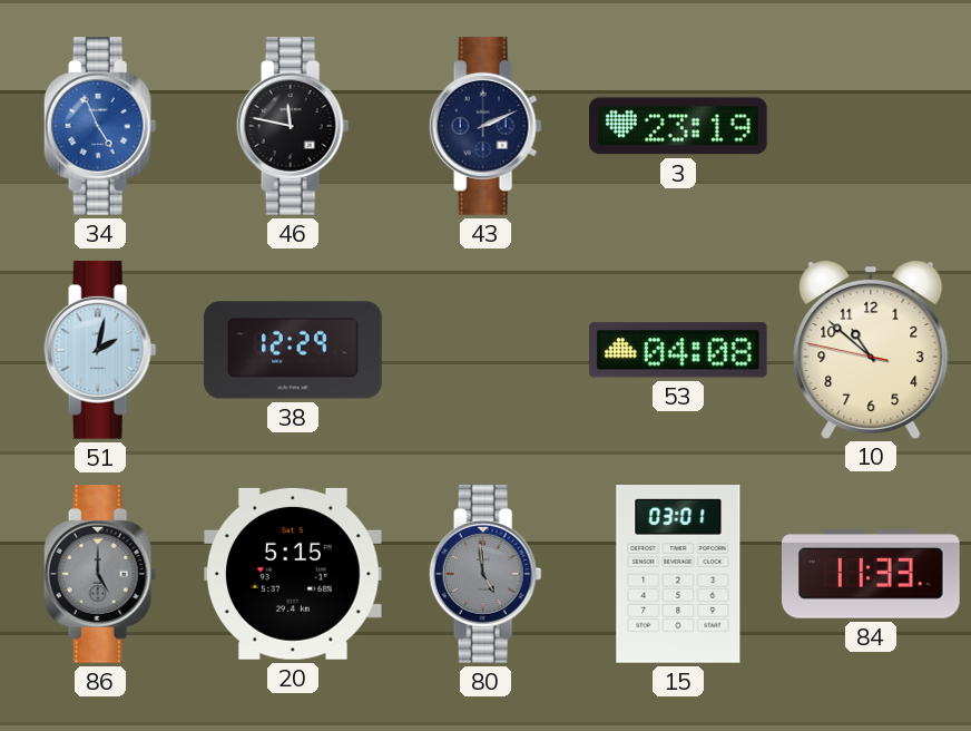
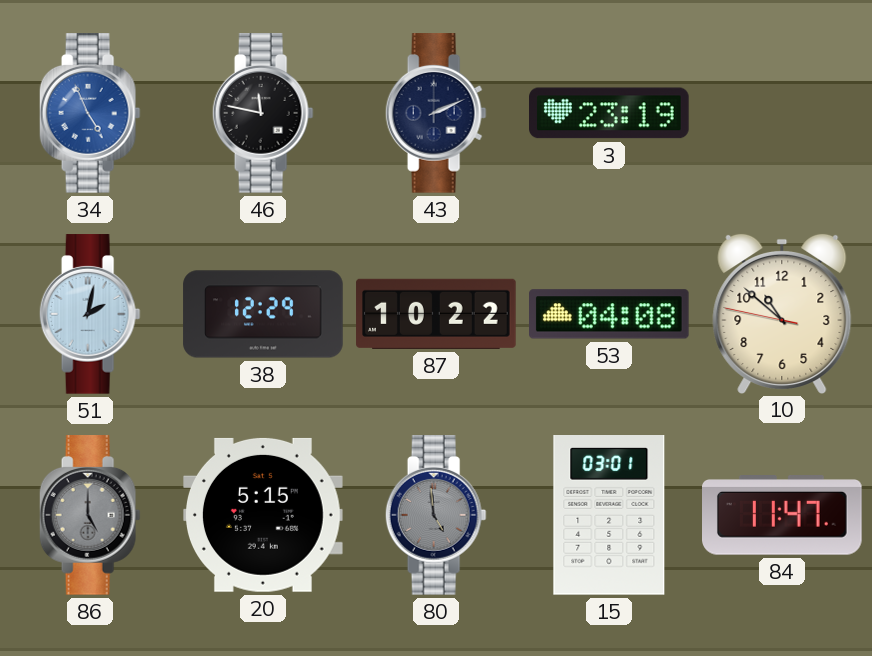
87: none -> 10:22 (436, 314)
84: 11:33 -> 11:47 (783, 516)
